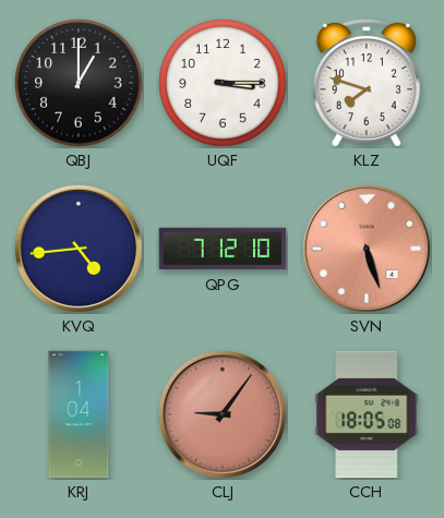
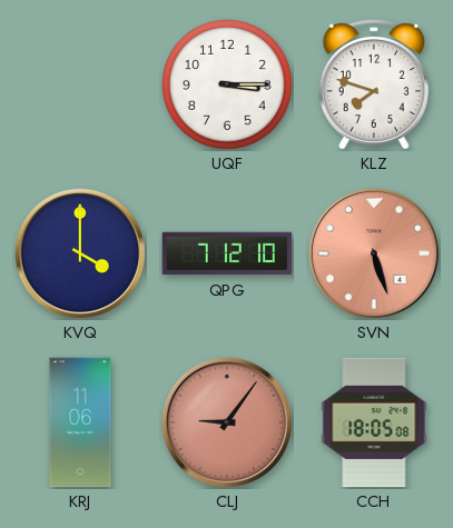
QBJ: 1:00 -> none (79, 83)
KVQ: 4:44 -> 4:00 (80, 253)
KRJ: 1:04 -> 11:06 (80, 422)
